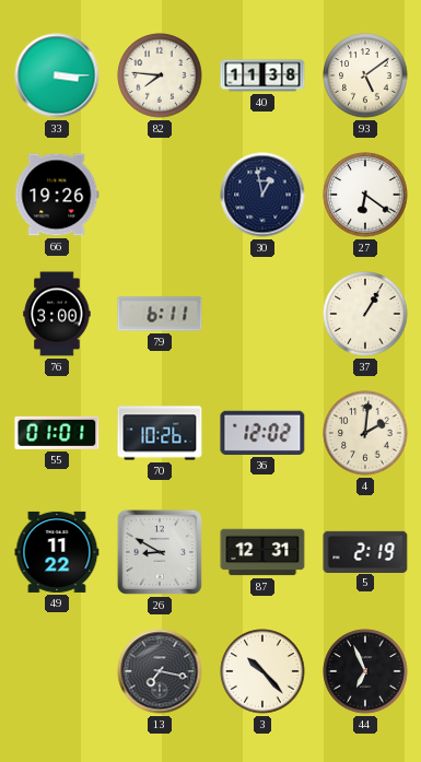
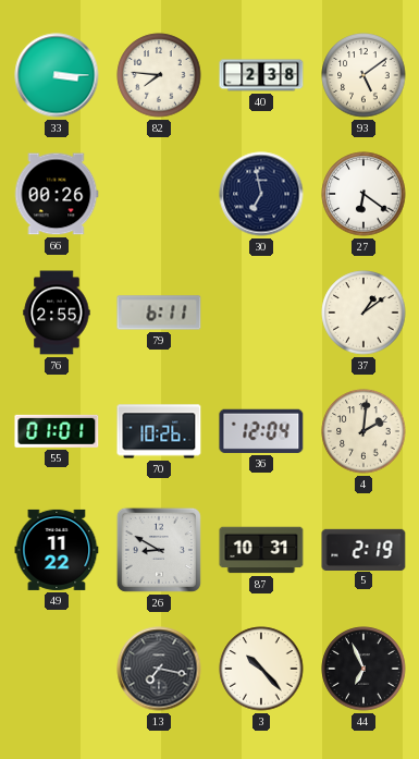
40: 11:38 -> 2:38 (261, 75)
66: 19:26 -> 00:26 (57, 194)
30: 12:58 -> 6:58 (261, 194)
76: 3:00 -> 2:55 (57, 313)
37: 1:05 -> 1:09 (363, 313)
36: 12:02 -> 12:04 (261, 431)
87: 12:31 -> 10:31 (261, 550)
